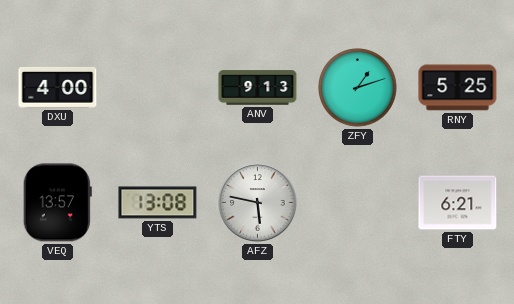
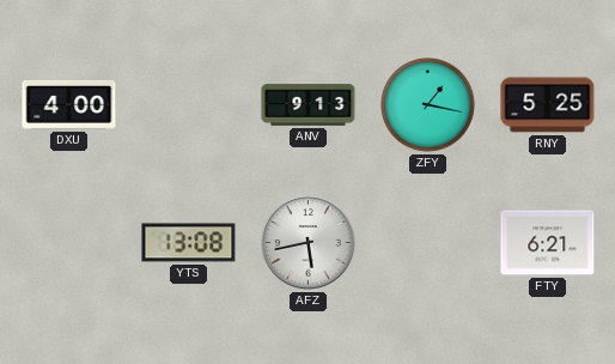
ZFY: 1:12 -> 1:17 (428, 105)
VEQ: 13:57 -> none (57, 203)
AFZ: 5:47 -> 5:43 (309, 243)
